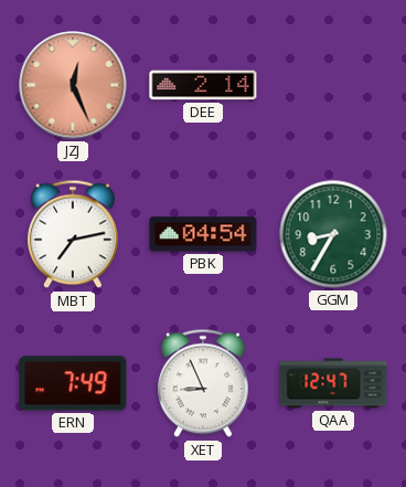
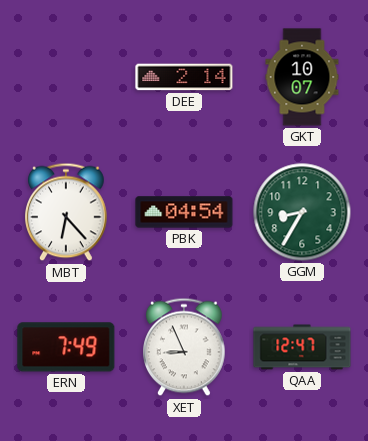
JZJ: 12:26 -> none (73, 85)
GKT: none -> 10:07 (302, 77)
MBT: 7:13 -> 6:23 (67, 212)
